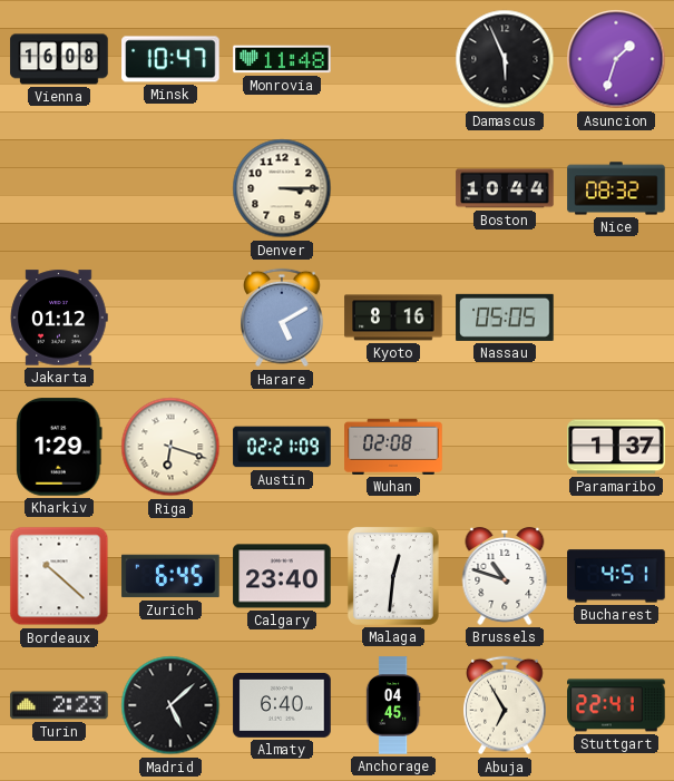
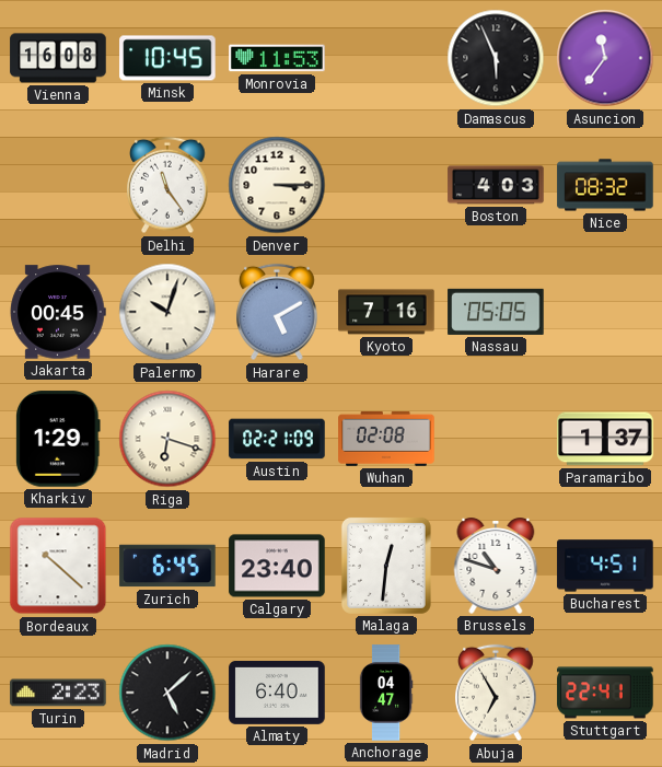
Minsk: 10:47 -> 10:45 (167, 58)
Monrovia: 11:48 -> 11:53 (277, 58)
Asuncion: 1:33 -> 11:36 (605, 58)
Delhi: none -> 11:24 (169, 185)
Boston: 10:44 -> 4:03 (496, 185)
Jakarta: 01:12 -> 00:45 (58, 312)
Palermo: none -> 10:03 (167, 312)
Kyoto: 8:16 -> 7:16 (386, 312)
Anchorage: 04:45 -> 04:47 (386, 693)
